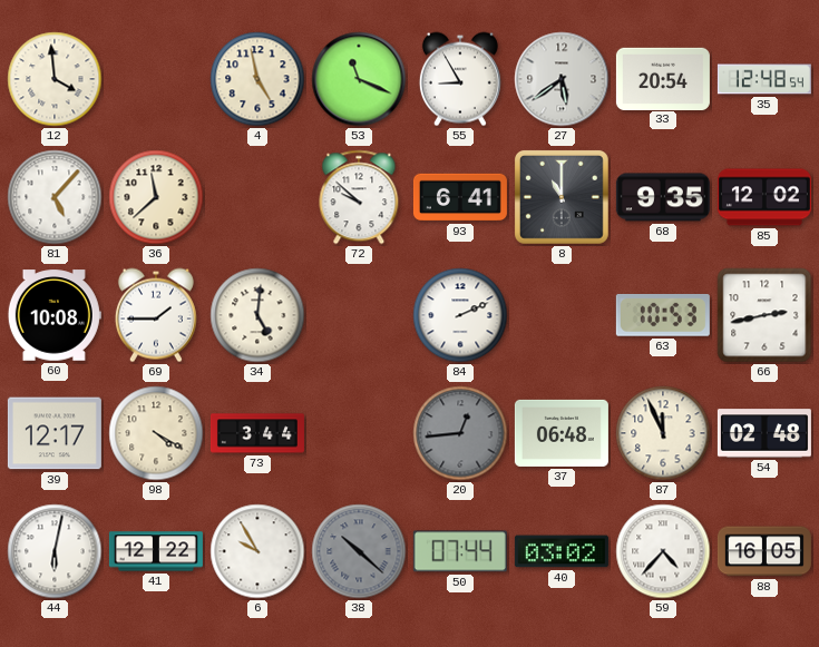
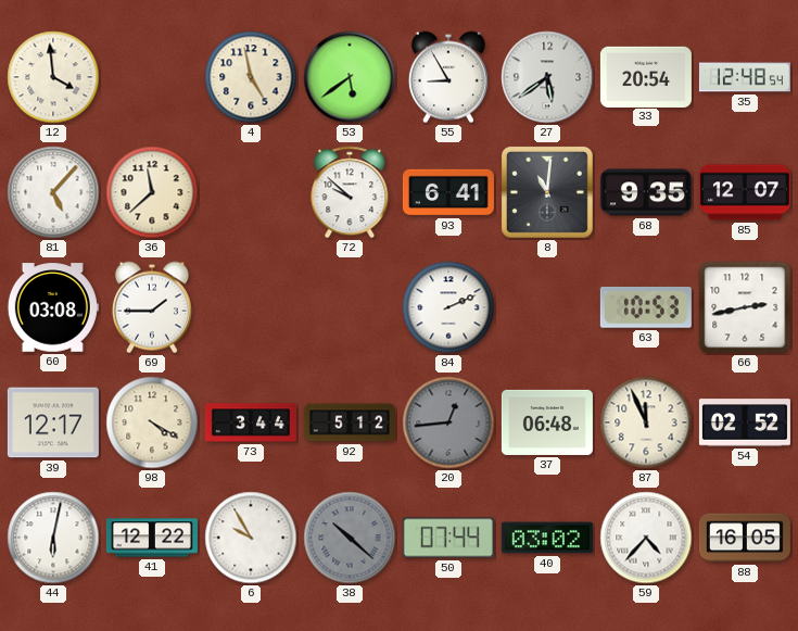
53: 11:19 -> 5:39 (350, 77)
8: 11:00 -> 11:01 (547, 192)
85: 12:02 -> 12:07 (745, 192)
60: 10:08 -> 03:08 (53, 307)
34: 5:01 -> none (257, 315)
92: none -> 5:12 (350, 422)
54: 02:48 -> 02:52 (745, 422)
